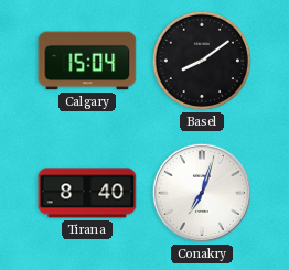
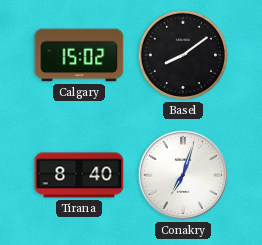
Calgary: 15:04 -> 15:02 (79, 55)
